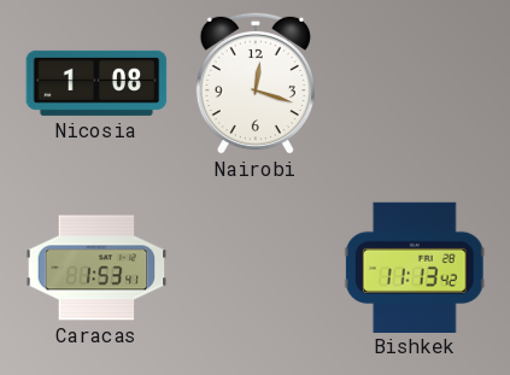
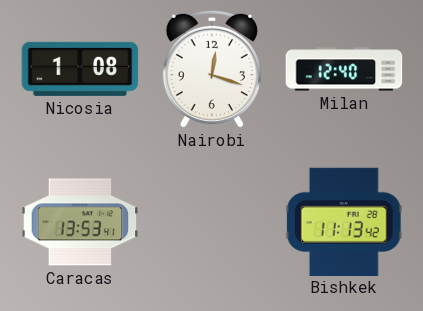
Milan: none -> 12:40 (344, 69)
Caracas: 1:53 -> 13:53 (80, 222)
